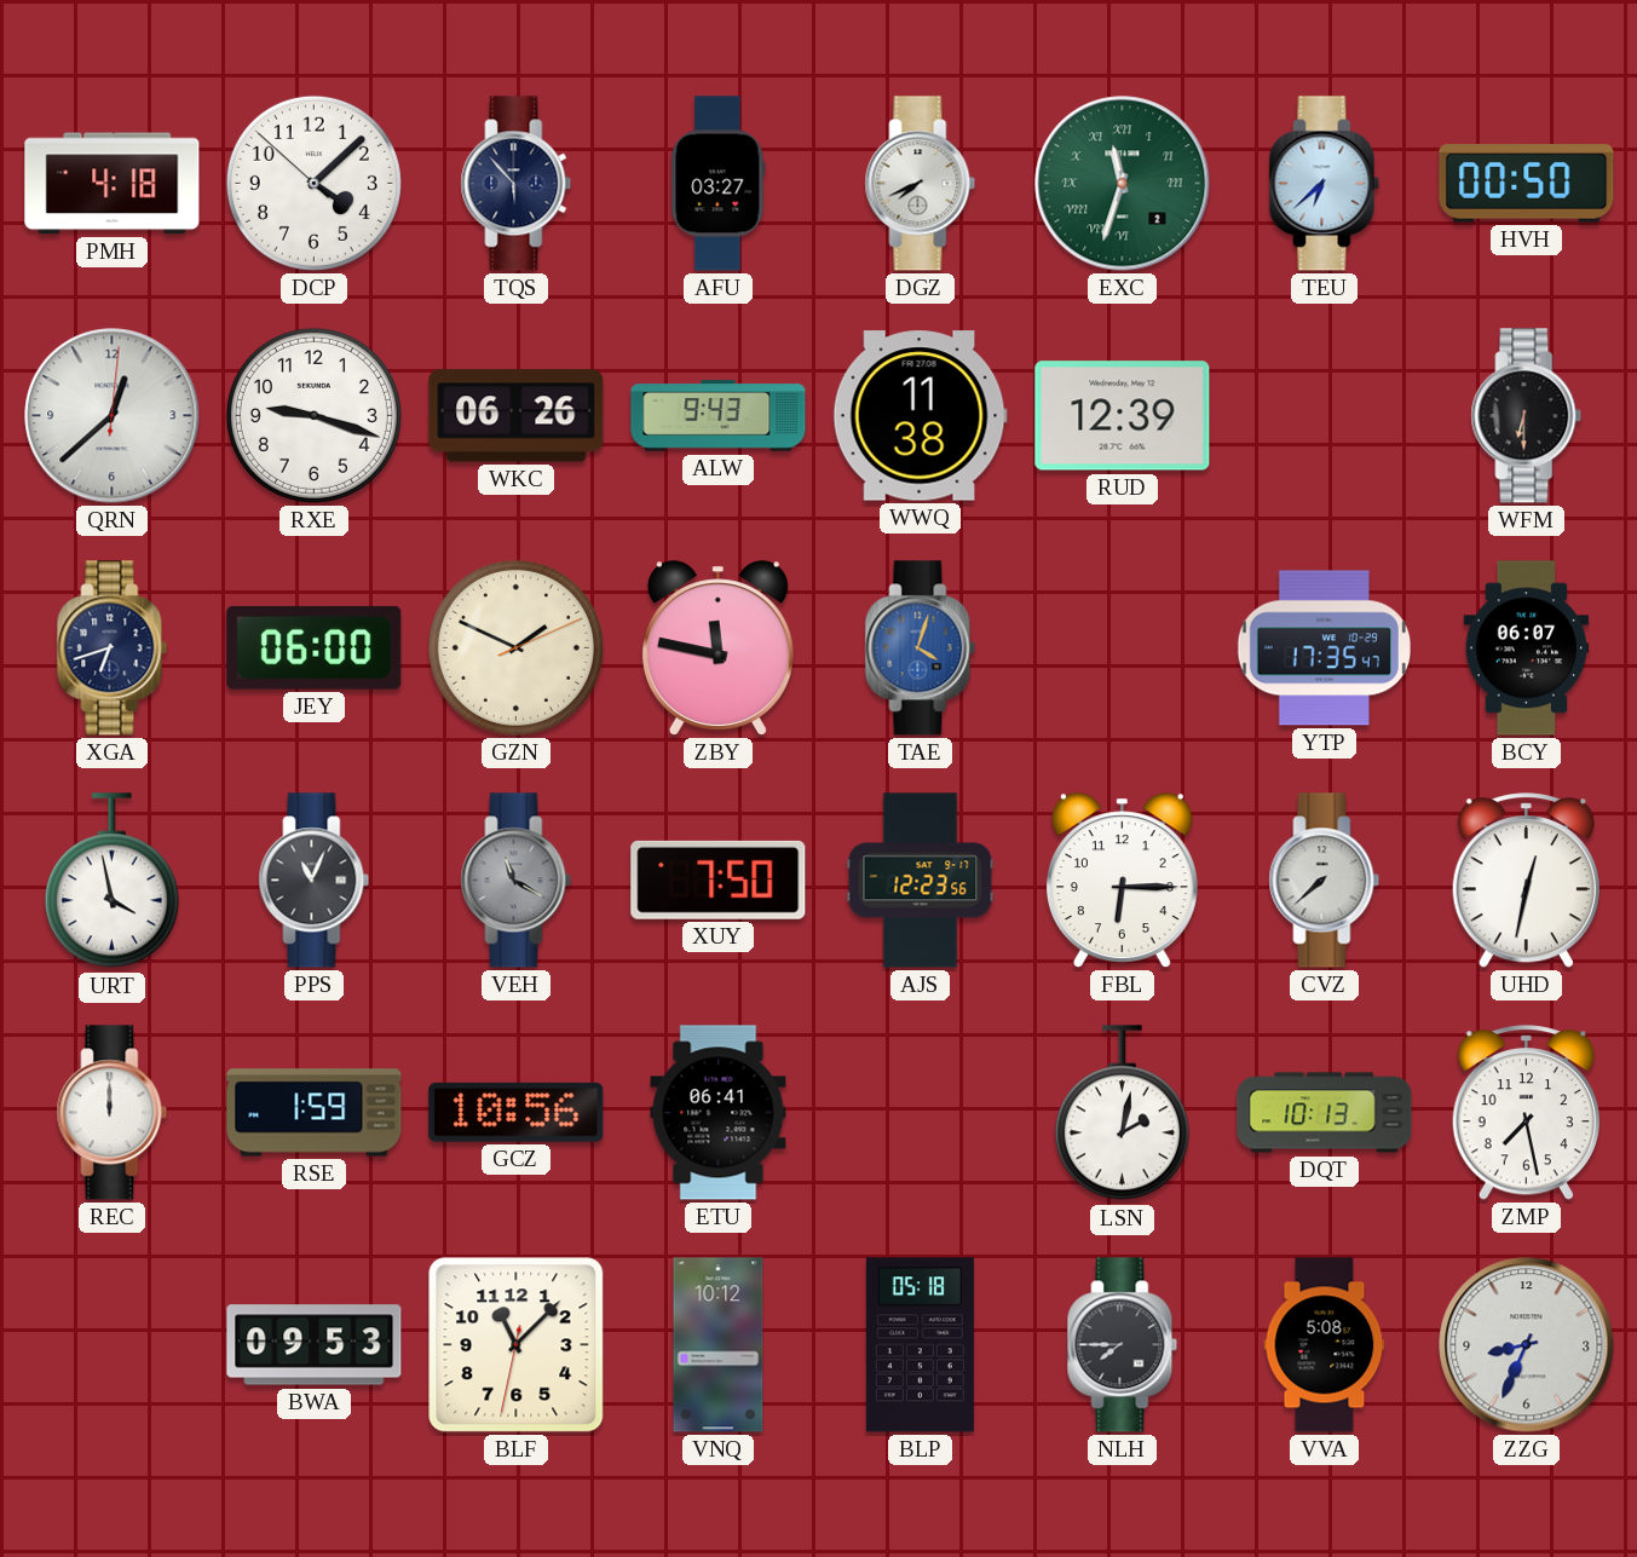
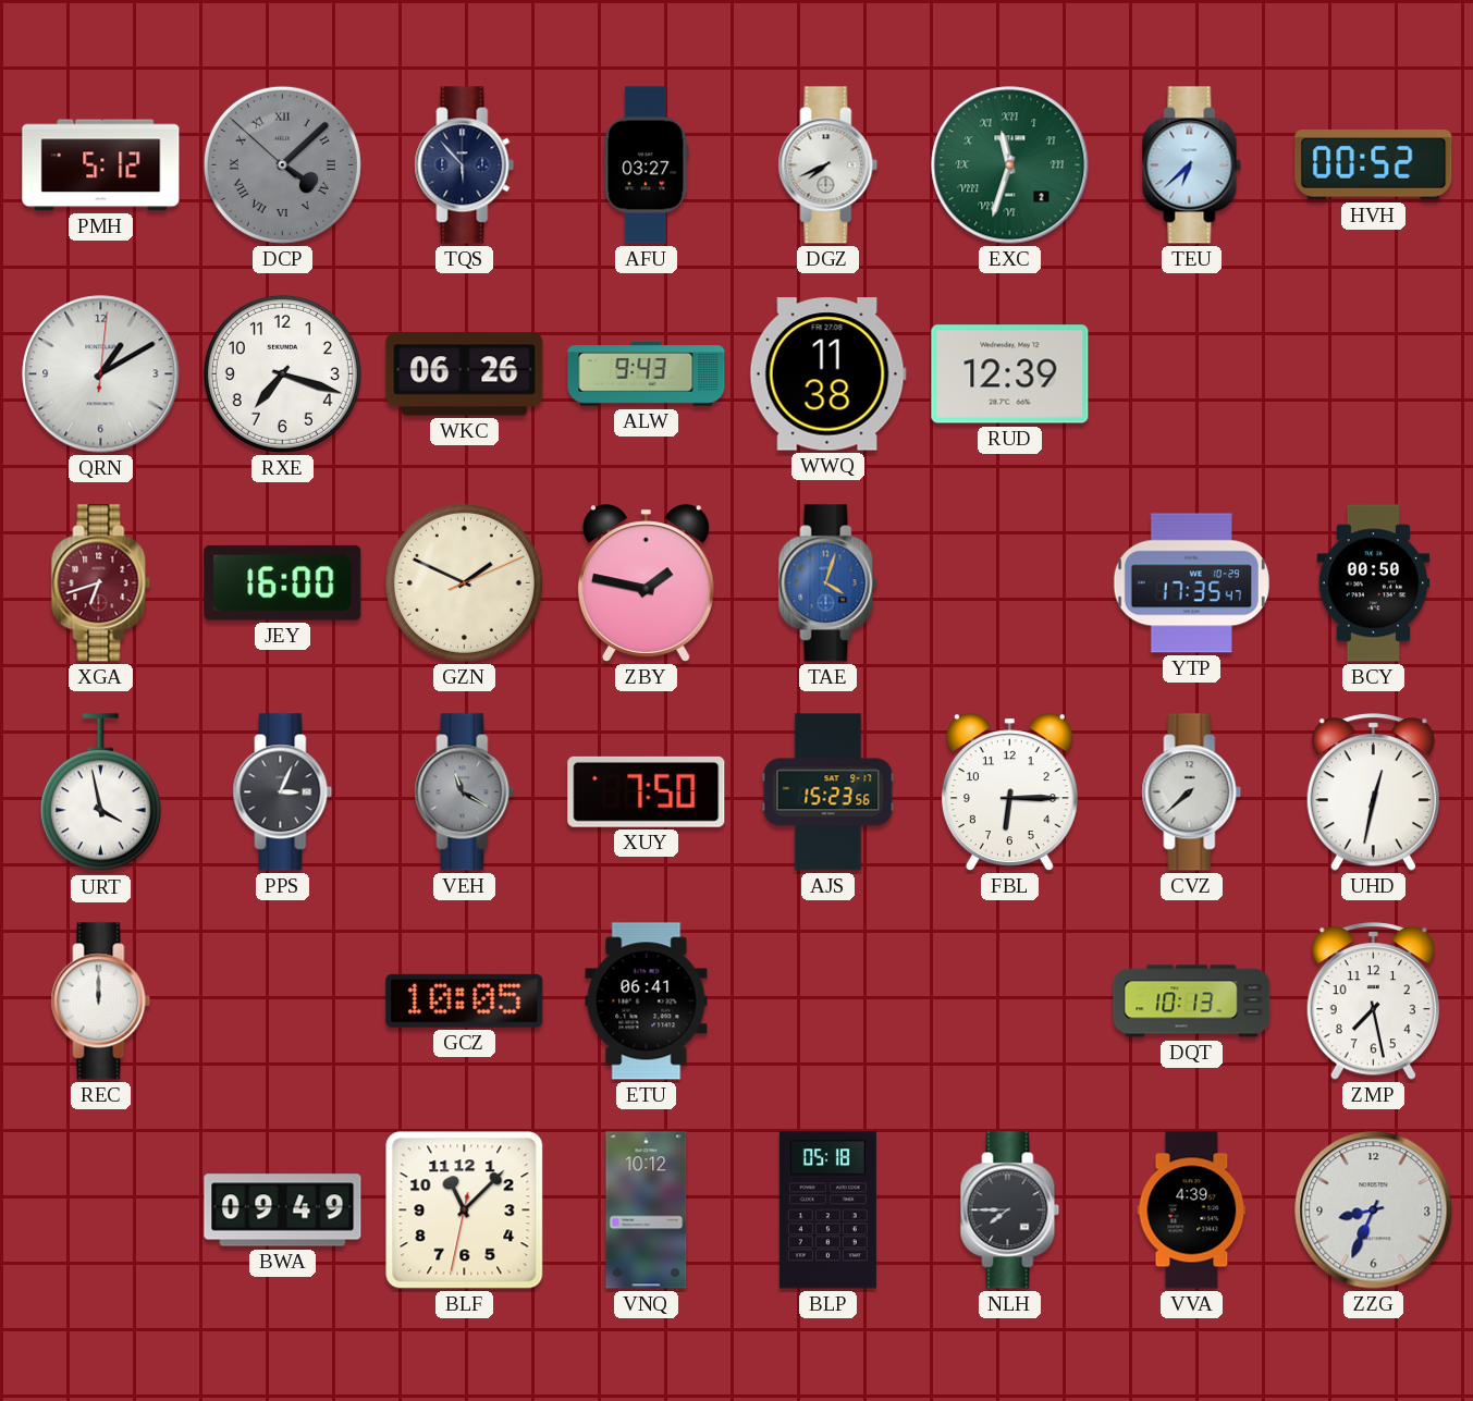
PMH: 4:18 -> 5:12 (101, 165)
DCP dial: white -> grey (282, 164)
DCP numerals: Arabic -> Roman (282, 164)
HVH: 00:50 -> 00:52 (1374, 165)
QRN: 12:38 -> 1:10 (101, 374)
RXE: 9:18 -> 7:18 (282, 373)
WFM: 6:30 -> none (1527, 416)
XGA dial: navy -> burgundy (101, 583)
JEY: 06:00 -> 16:00 (283, 582)
ZBY: 11:47 -> 1:47 (646, 583)
BCY: 06:07 -> 00:50 (1374, 583)
PPS: 11:04 -> 3:04 (283, 792)
AJS: 12:23 -> 15:23 (828, 792)
RSE: 1:59 -> none (315, 1113)
GCZ: 10:56 -> 10:05 (465, 1000)
LSN: 2:02 -> none (1122, 1113)
BWA: 09:53 -> 09:49 (283, 1210)
VVA: 5:08 -> 4:39 (1192, 1210)
